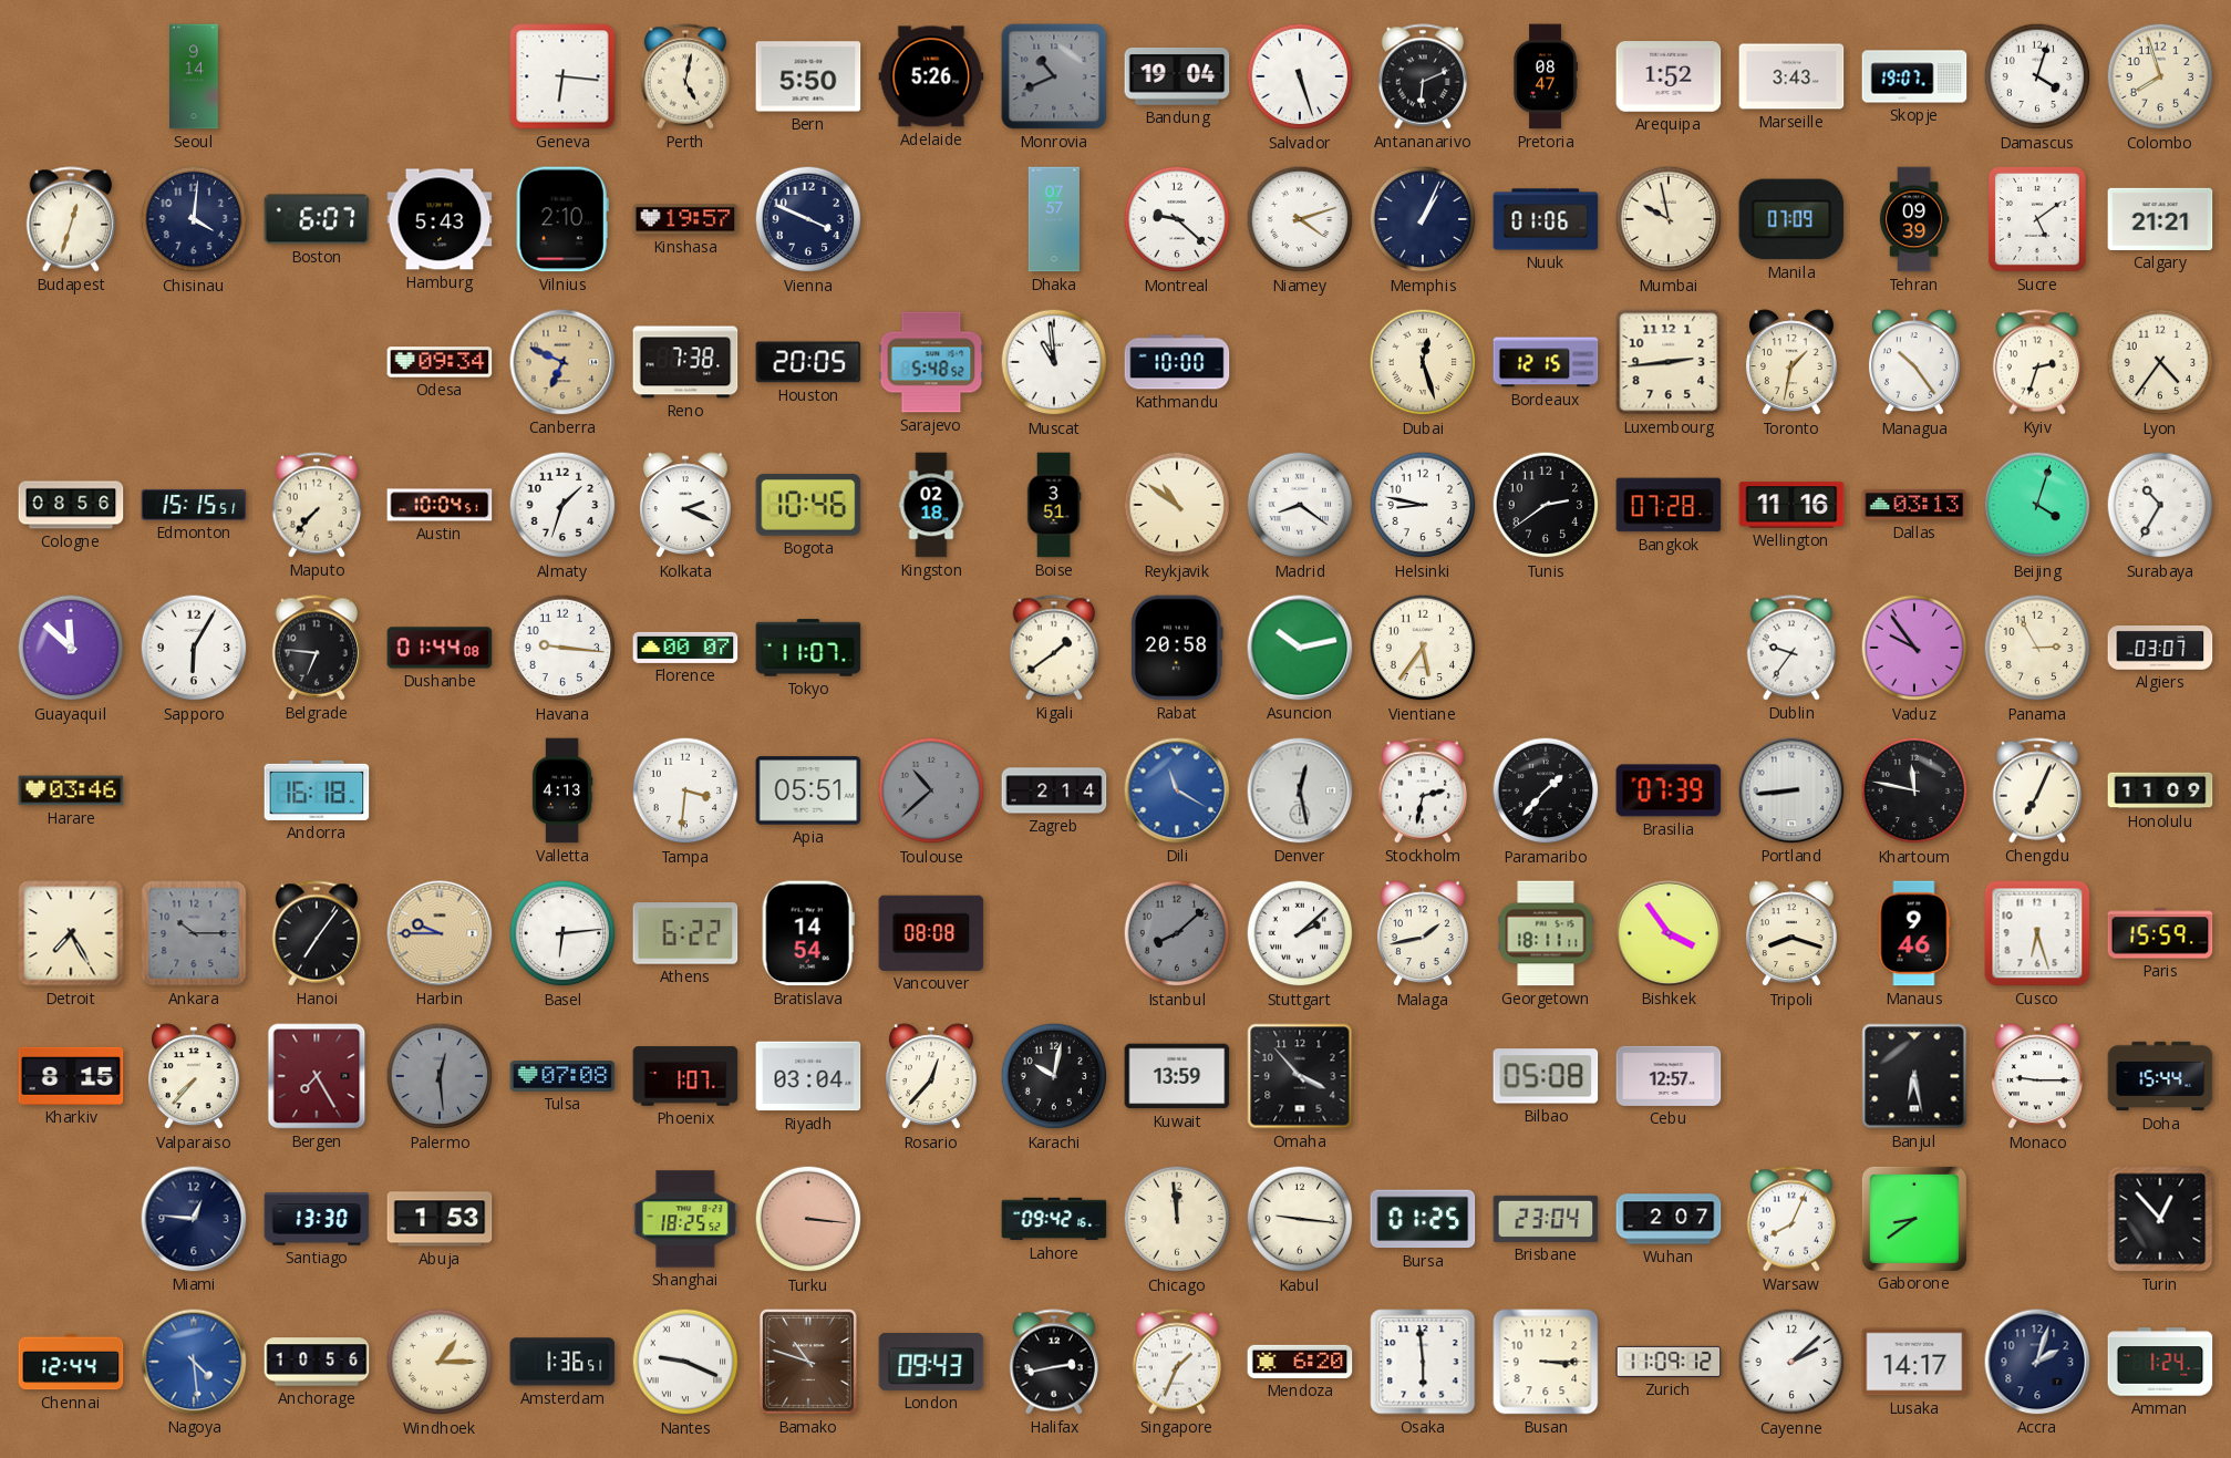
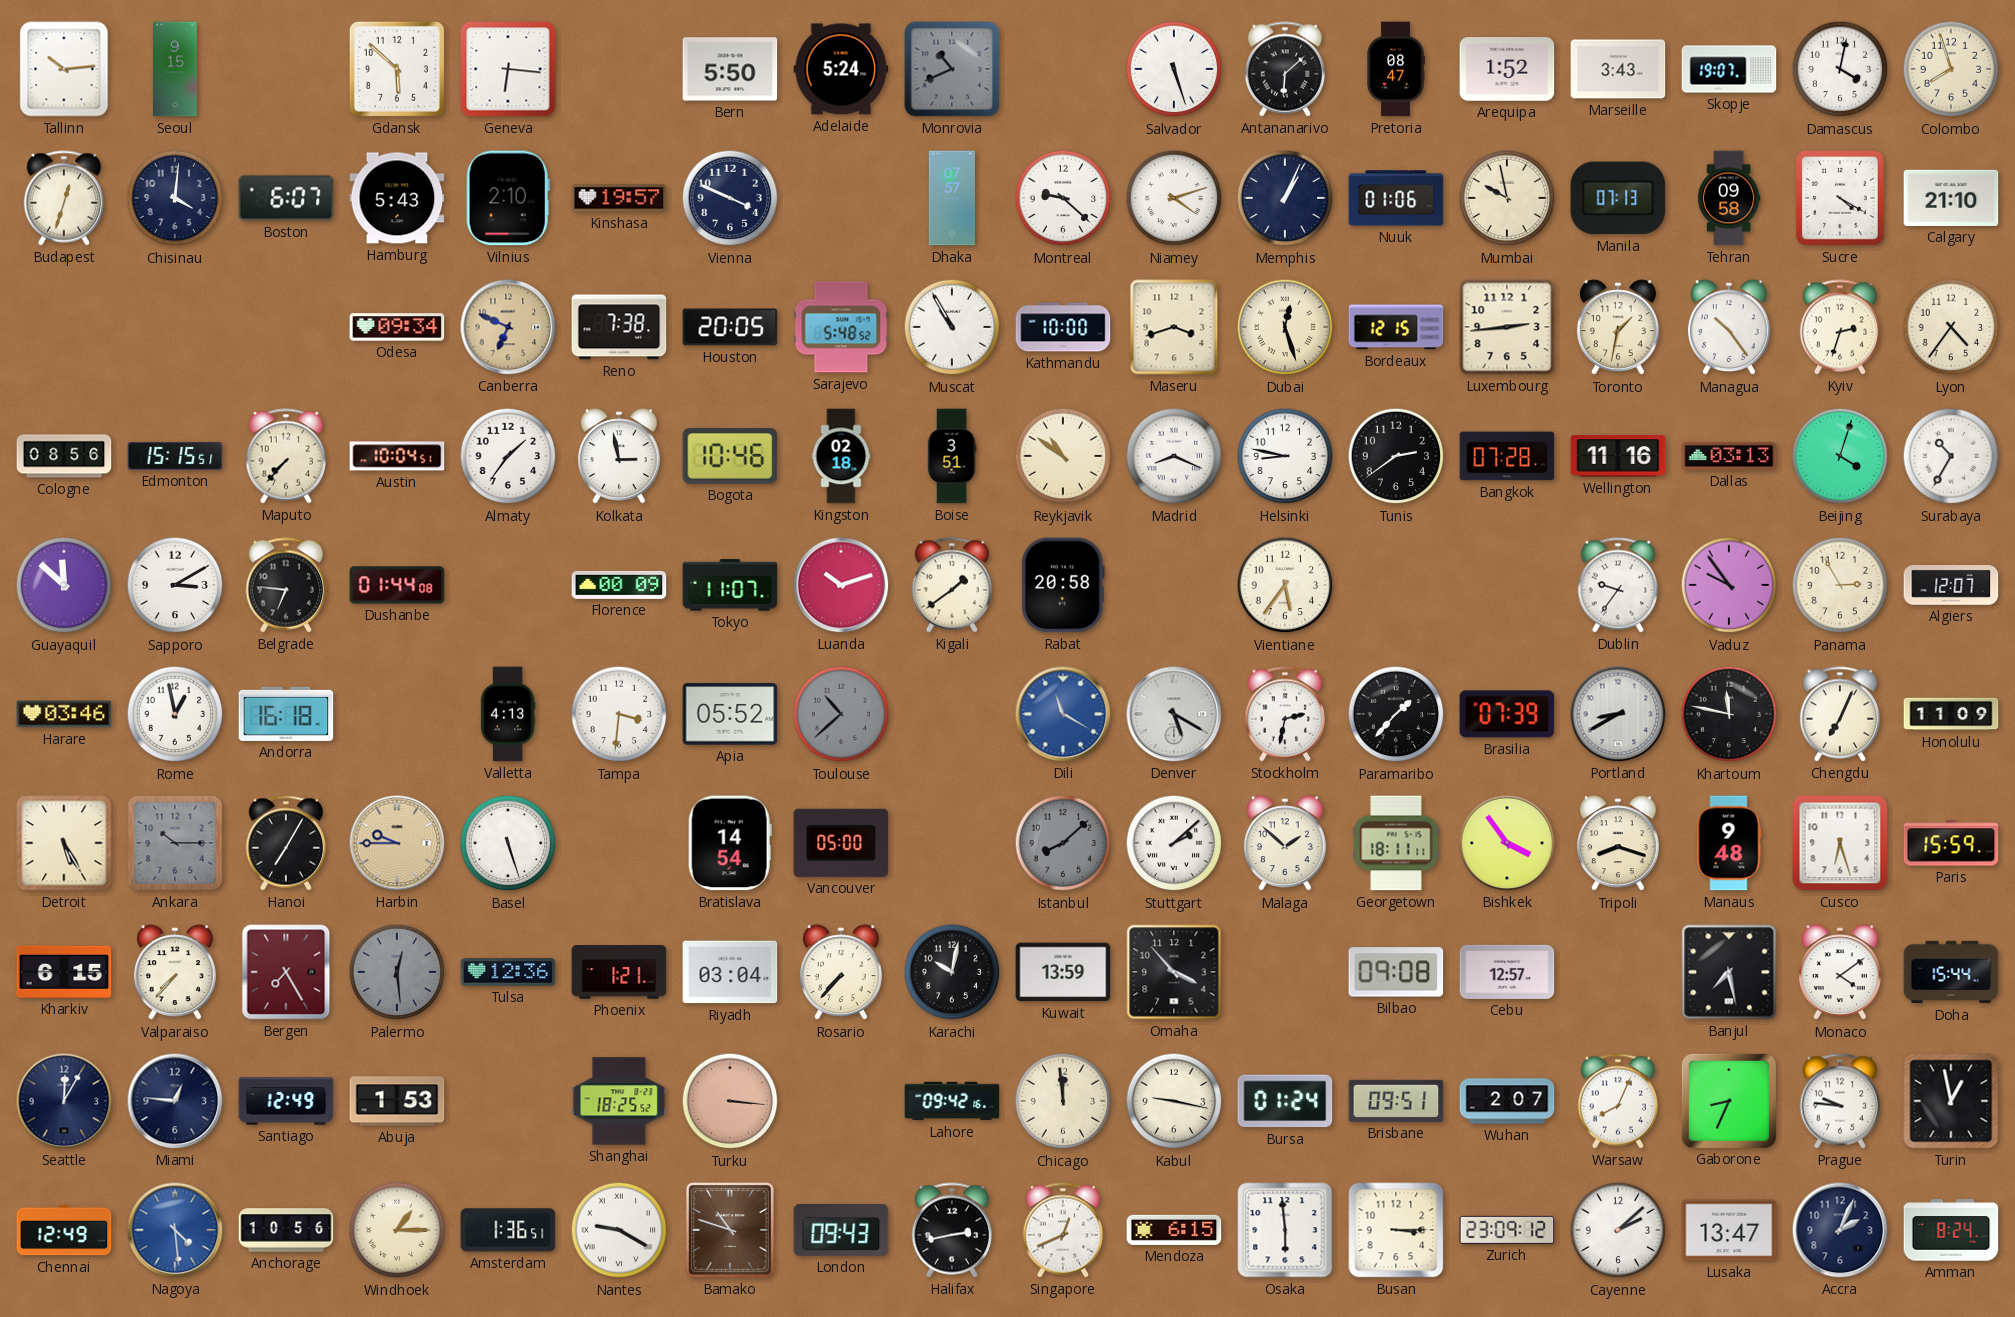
Tallinn: none -> 10:14 (64, 69)
Seoul: 9:14 -> 9:15 (175, 69)
Gdansk: none -> 5:52 (397, 69)
Perth: 5:02 -> none (684, 76)
Adelaide: 5:26 -> 5:24 (841, 69)
Bandung: 19:04 -> none (1177, 76)
Antananarivo: 6:11 -> 6:08 (1284, 69)
Damascus: 4:03 -> 4:02 (1840, 69)
Manila: 07:09 -> 07:13 (1618, 198)
Tehran: 09:39 -> 09:58 (1729, 198)
Sucre: 5:09 -> 4:20 (1840, 199)
Calgary: 21:21 -> 21:10 (1951, 198)
Muscat: 10:59 -> 10:55 (952, 327)
Maseru: none -> 3:42 (1174, 327)
Almaty: 1:33 -> 1:36 (508, 456)
Kolkata: 2:19 -> 2:58 (619, 457)
Madrid: 8:21 -> 8:19 (1174, 456)
Sapporo: 6:05 -> 3:10 (175, 585)
Havana: 9:16 -> none (562, 648)
Florence: 00:07 -> 00:09 (619, 585)
Luanda: none -> 10:12 (841, 585)
Asuncion: 10:13 -> none (1300, 648)
Algiers: 03:07 -> 12:07 (1951, 586)
Rome: none -> 12:58 (175, 714)
Apia: 05:51 -> 05:52 (730, 714)
Zagreb: 2:14 -> none (1054, 790)
Denver: 12:28 -> 5:20 (1174, 714)
Portland: 8:44 -> 8:40 (1618, 714)
Detroit: 7:25 -> 5:25 (64, 843)
Hanoi: 7:06 -> 7:05 (285, 843)
Basel: 6:14 -> 5:27 (508, 843)
Athens: 6:22 -> none (685, 933)
Vancouver: 08:08 -> 05:00 (841, 843)
Malaga: 1:43 -> 1:52 (1285, 844)
Manaus: 9:46 -> 9:48 (1729, 843)
Kharkiv: 8:15 -> 6:15 (64, 972)
Tulsa: 07:08 -> 12:36 (508, 973)
Phoenix: 1:07 -> 1:21 (619, 972)
Rosario: 12:37 -> 7:37 (841, 973)
Bilbao: 05:08 -> 09:08 (1396, 972)
Banjul: 6:28 -> 7:28 (1729, 972)
Monaco: 9:15 -> 4:09 (1840, 973)
Seattle: none -> 12:05 (64, 1101)
Santiago: 13:30 -> 12:49 (286, 1101)
Kabul: 9:16 -> 9:17 (1174, 1101)
Bursa: 01:25 -> 01:24 (1285, 1101)
Brisbane: 23:04 -> 09:51 (1396, 1101)
Gaborone: 8:39 -> 8:34 (1729, 1101)
Prague: none -> 9:46 (1839, 1101)
Turin: 12:53 -> 12:58 (1951, 1101)
Chennai: 12:44 -> 12:49 (64, 1230)
Nantes: 9:19 -> 9:20 (619, 1230)
Singapore: 1:34 -> 12:41 (1062, 1230)
Mendoza: 6:20 -> 6:15 (1174, 1230)
Zurich: 11:09 -> 23:09 (1507, 1230)
Lusaka: 14:17 -> 13:47 (1729, 1230)
Accra: 2:03 -> 2:04 (1840, 1230)
Amman: 1:24 -> 8:24 (1951, 1230)
